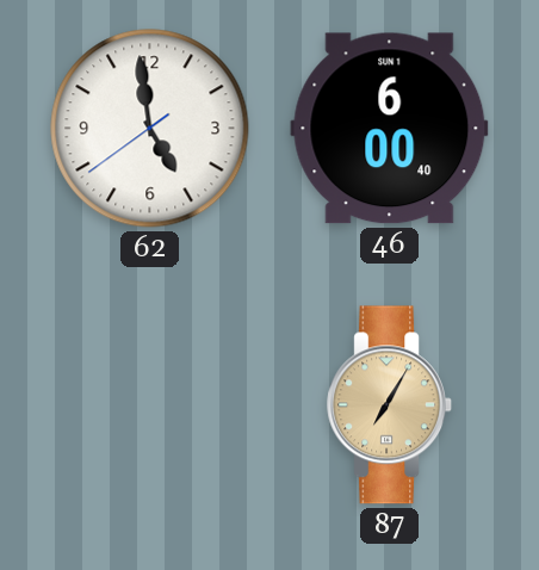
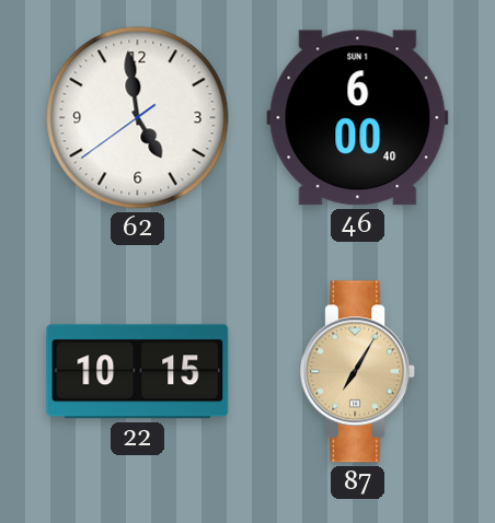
22: none -> 10:15 (138, 372)
